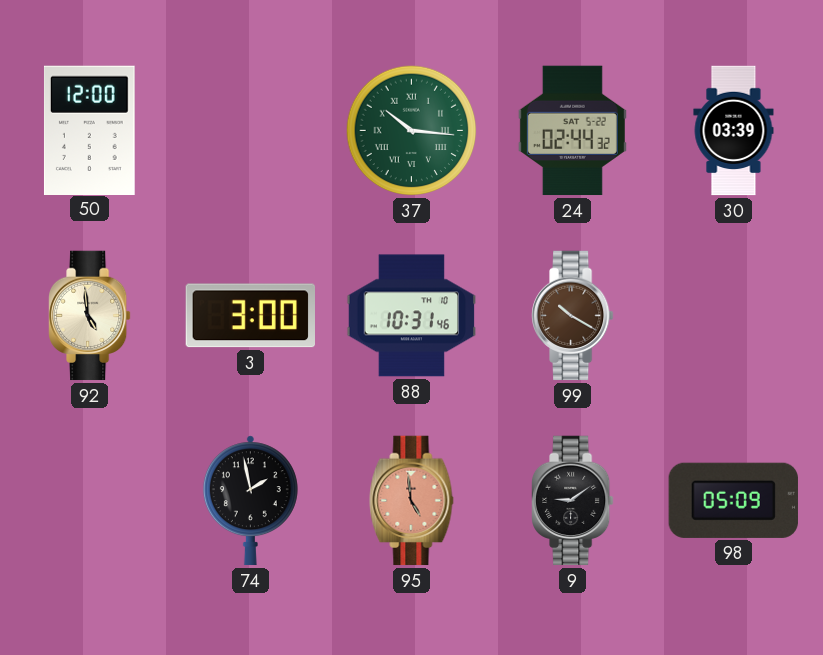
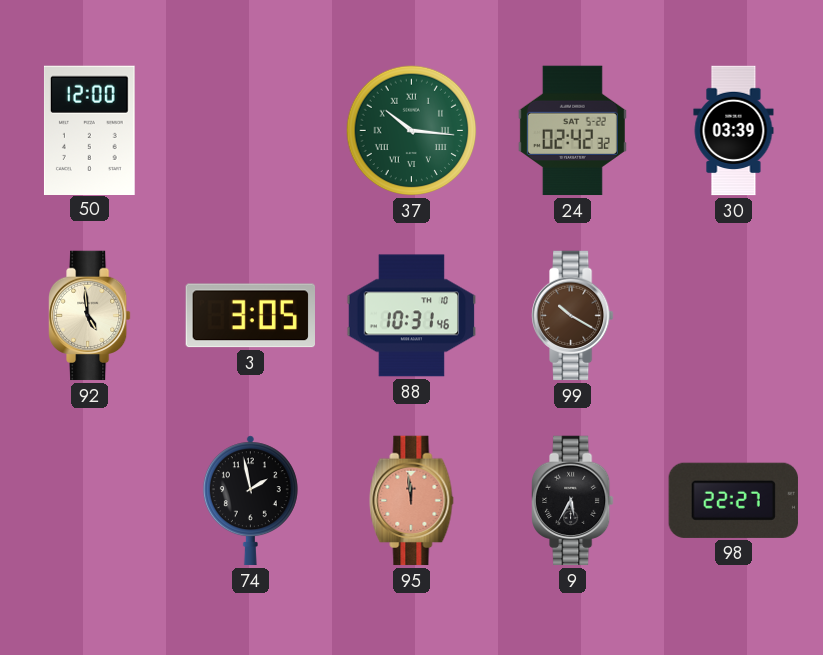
24: 02:44 -> 02:42 (572, 131)
3: 3:00 -> 3:05 (250, 316)
95: 4:59 -> 11:59 (412, 501)
9: 9:09 -> 5:35 (573, 501)
98: 05:09 -> 22:27 (733, 500)
